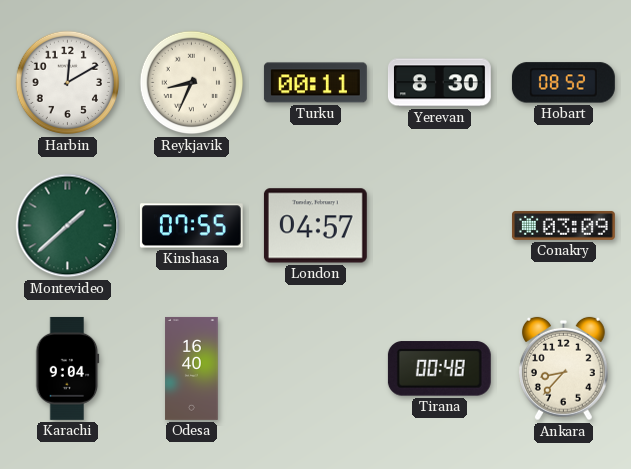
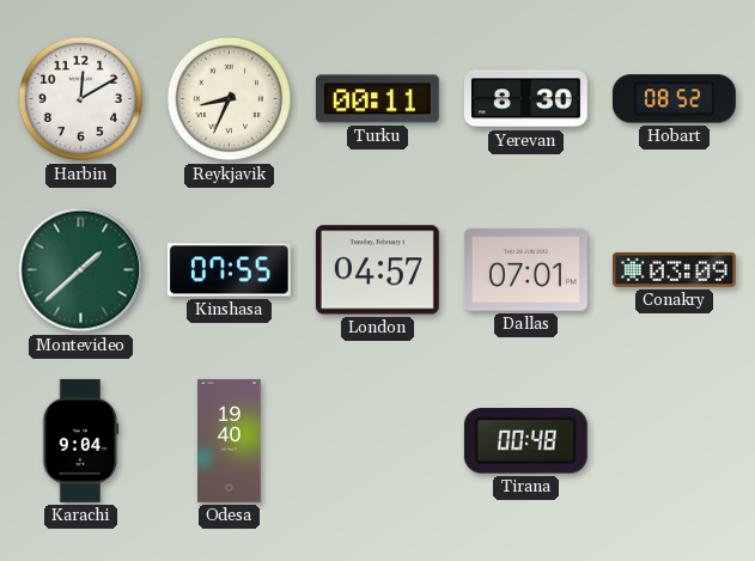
Dallas: none -> 07:01 (525, 270)
Odesa: 16:40 -> 19:40 (230, 440)
Ankara: 8:37 -> none (563, 369)
